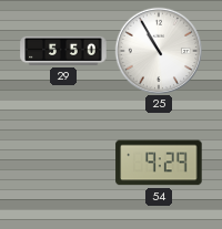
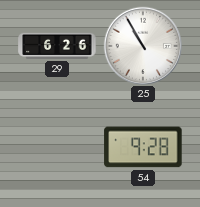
29: 5:50 -> 6:26 (57, 46)
54: 9:29 -> 9:28 (143, 147)
